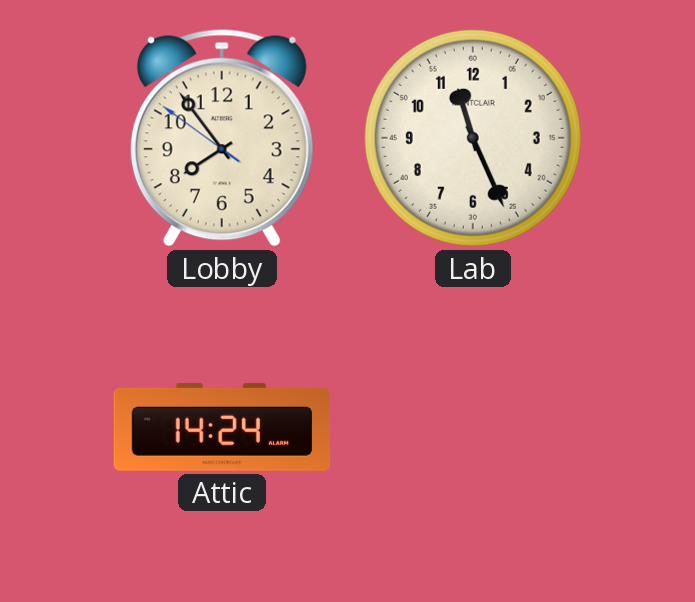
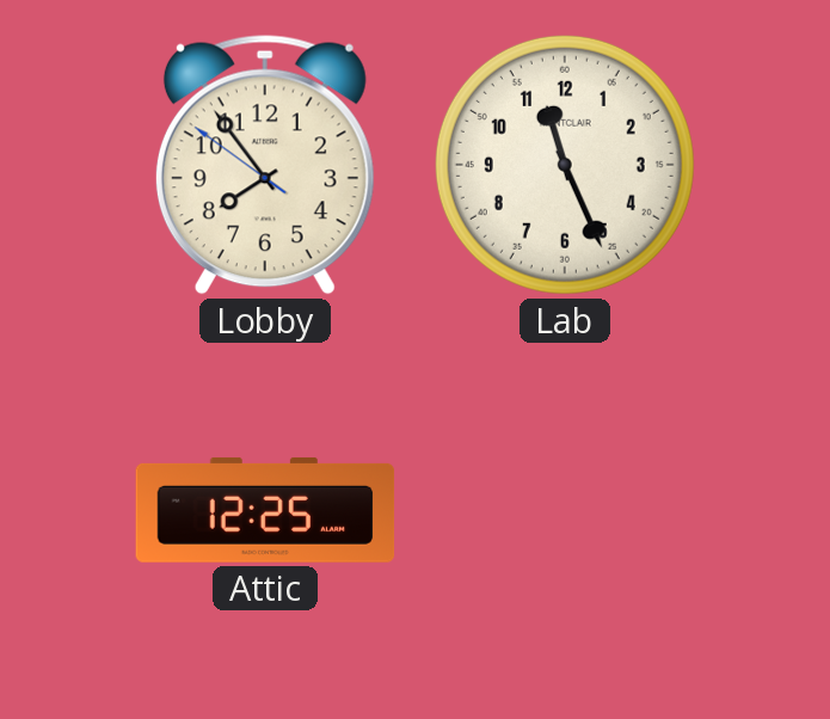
Attic: 14:24 -> 12:25 (265, 510)
